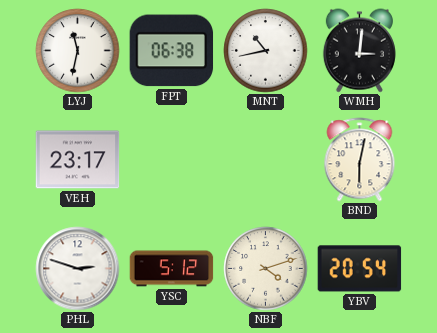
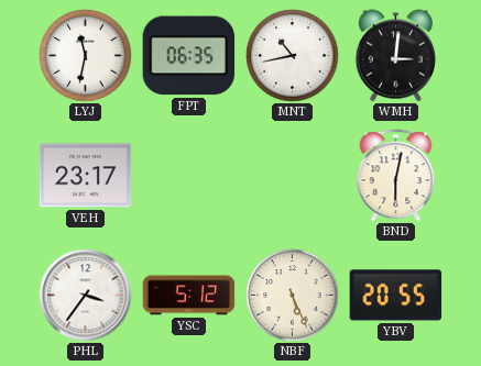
FPT: 06:38 -> 06:35 (189, 56)
PHL: 2:48 -> 3:36 (86, 296)
NBF: 4:12 -> 5:26 (293, 296)
YBV: 20:54 -> 20:55 (396, 296)
